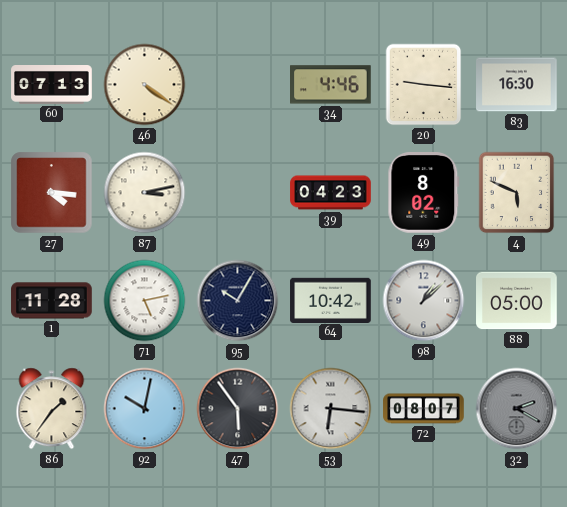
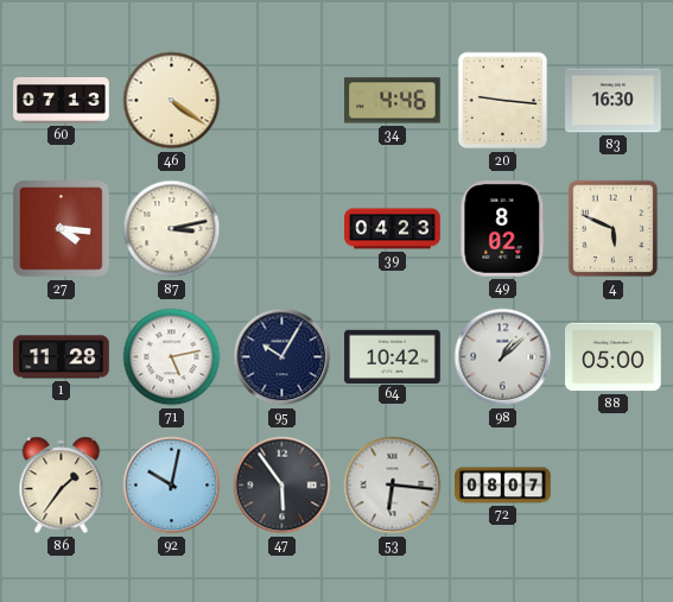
32: 2:20 -> none (517, 409)
